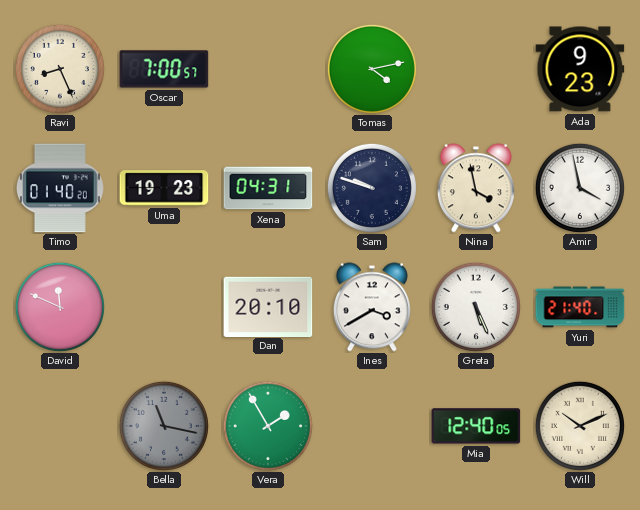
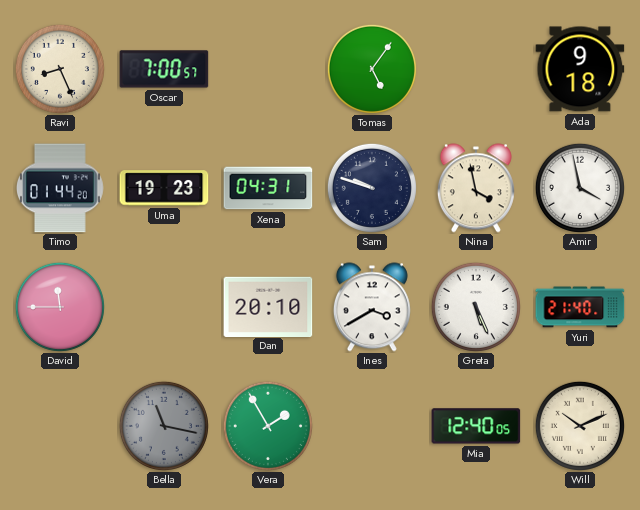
Tomas: 4:13 -> 5:06 (372, 69)
Ada: 9:23 -> 9:18 (580, 69)
Timo: 01:40 -> 01:44 (61, 188)
David: 11:49 -> 11:45 (60, 307)
